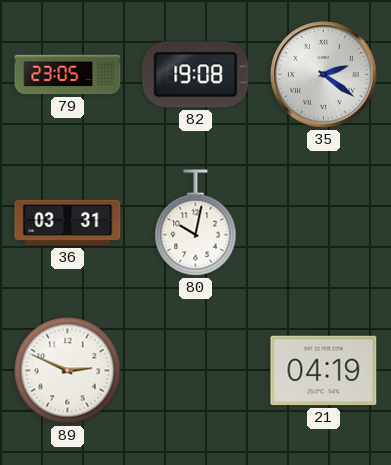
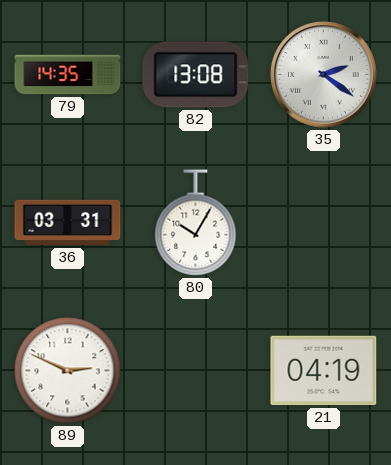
79: 23:05 -> 14:35 (68, 75)
82: 19:08 -> 13:08 (196, 75)
80: 10:02 -> 10:05 (196, 223)
